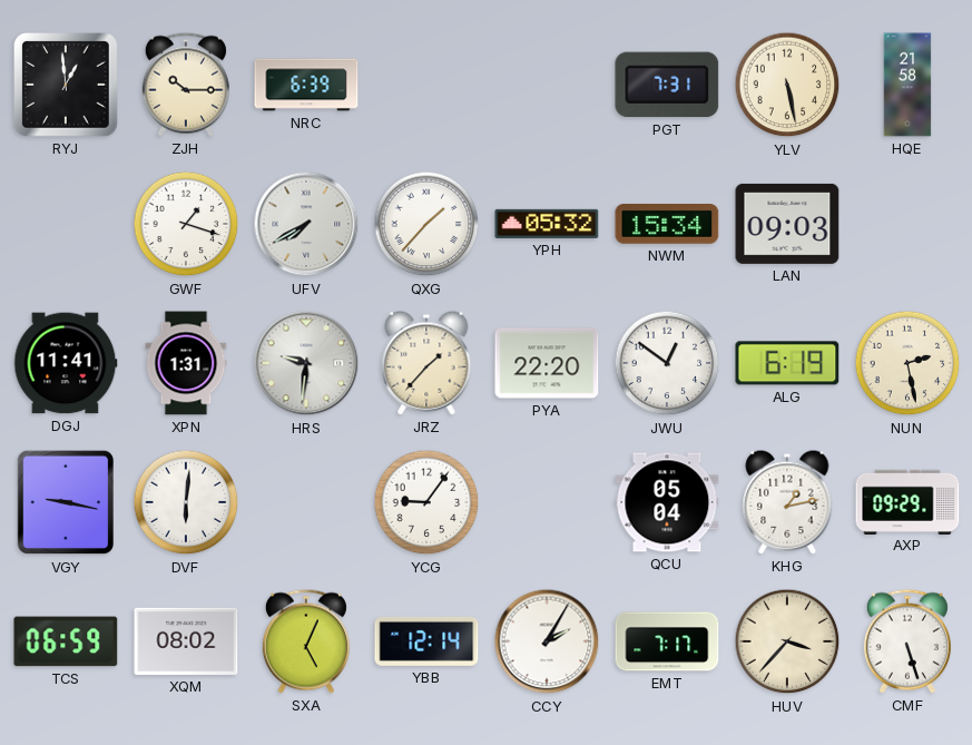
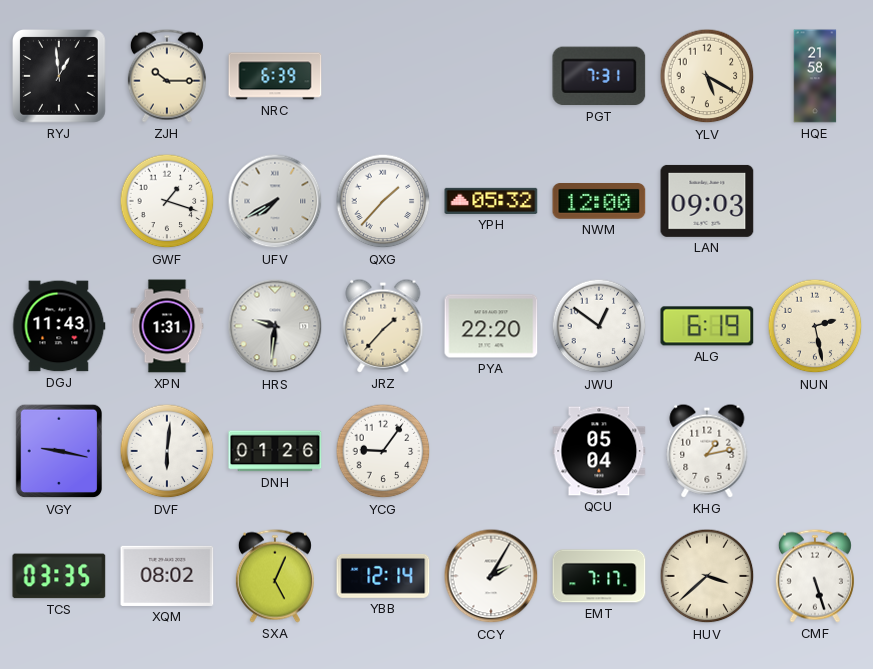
YLV: 5:28 -> 5:20 (707, 76)
NWM: 15:34 -> 12:00 (599, 202)
DGJ: 11:41 -> 11:43 (59, 326)
DNH: none -> 01:26 (275, 451)
AXP: 09:29 -> none (907, 501)
TCS: 06:59 -> 03:35 (59, 576)
HUV: 3:37 -> 3:38 (707, 576)
